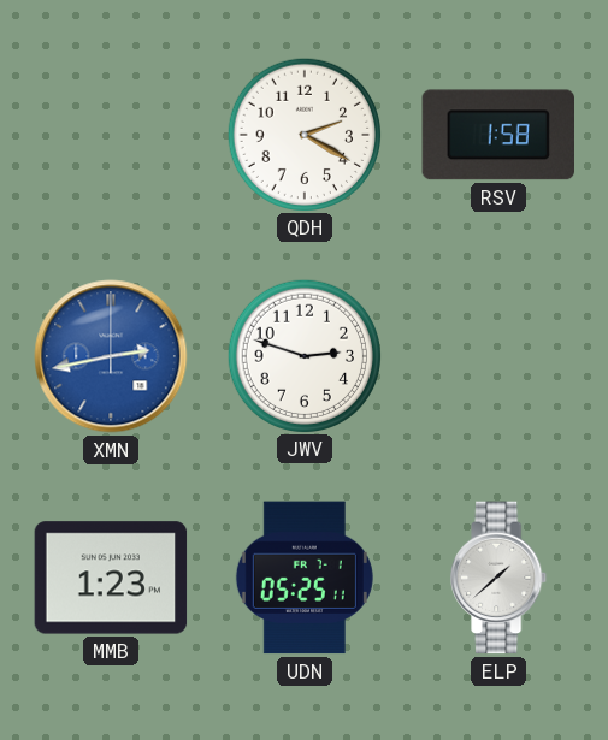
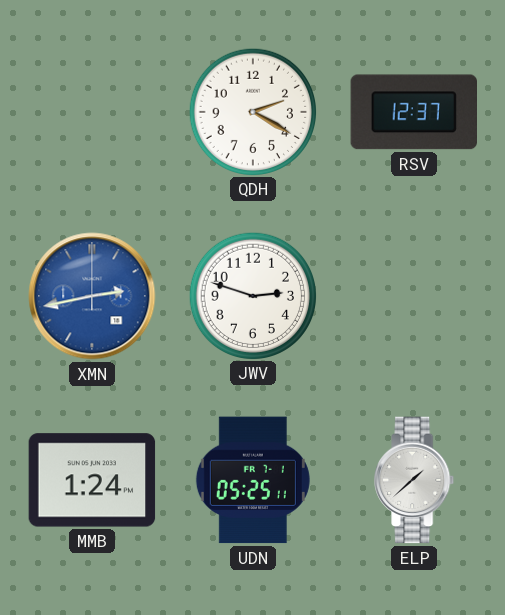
RSV: 1:58 -> 12:37 (413, 112)
MMB: 1:23 -> 1:24 (92, 480)
